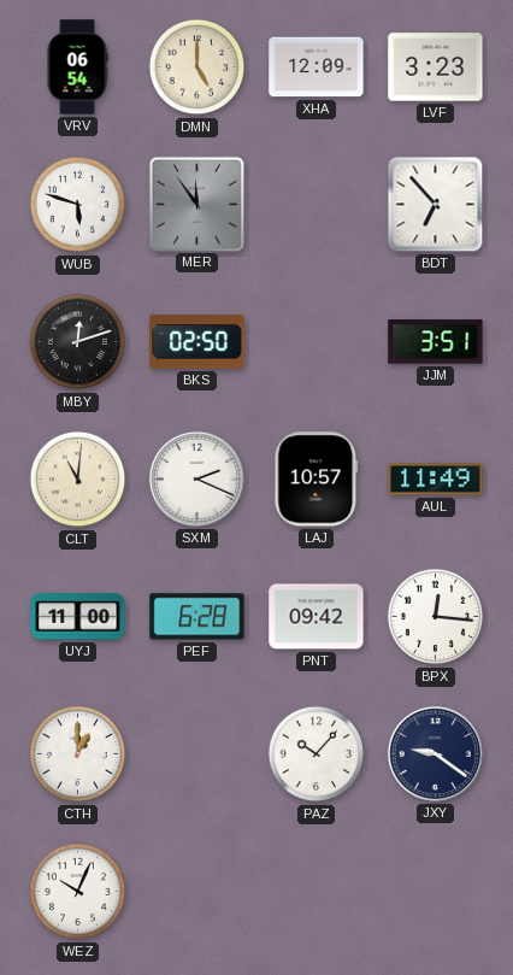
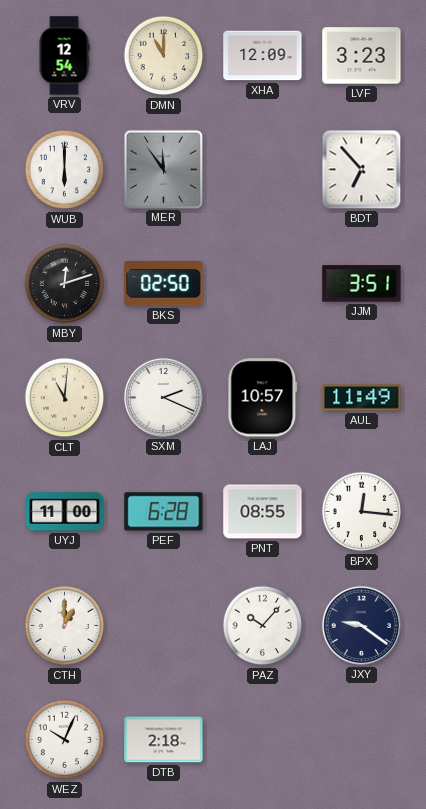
VRV: 06:54 -> 12:54 (64, 56)
DMN: 5:00 -> 11:00 (164, 56)
WUB: 5:48 -> 6:00 (65, 170)
PNT: 09:42 -> 08:55 (263, 512)
DTB: none -> 2:18 (164, 740)
